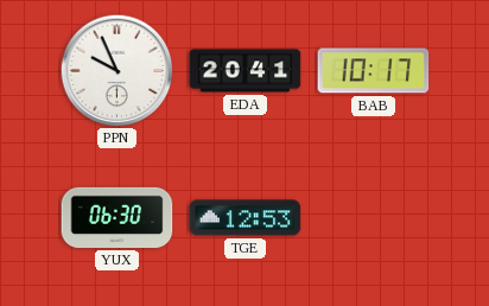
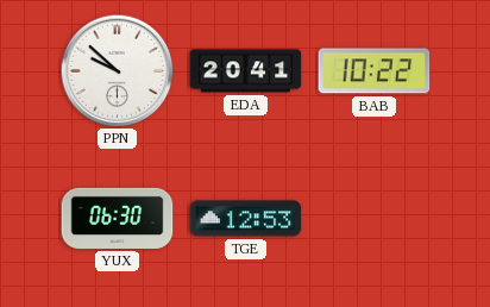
PPN: 9:56 -> 9:52 (117, 70)
BAB: 10:17 -> 10:22 (375, 71)
